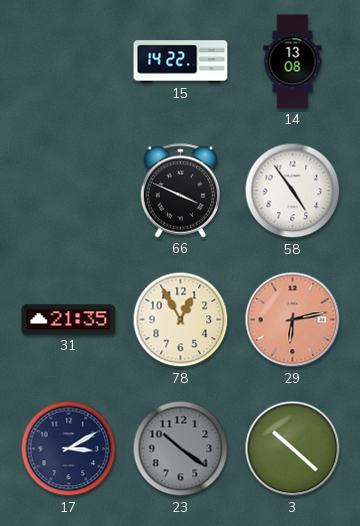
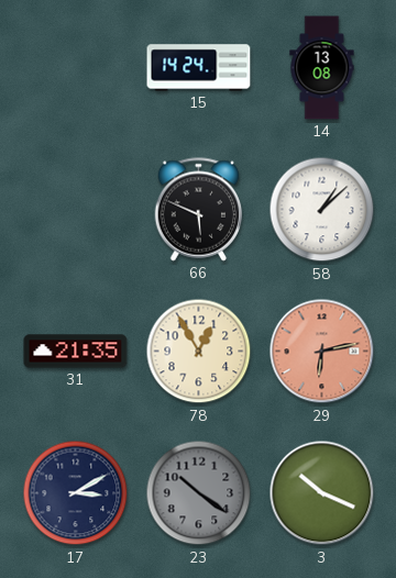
15: 14:22 -> 14:24 (199, 68)
66: 3:49 -> 5:49 (199, 210)
58: 4:54 -> 1:08 (322, 210)
3: 10:22 -> 10:19 (322, 493)
